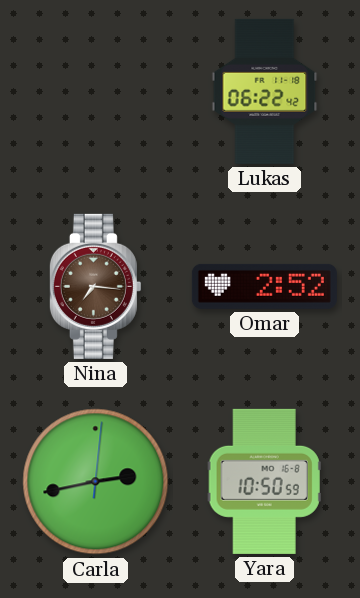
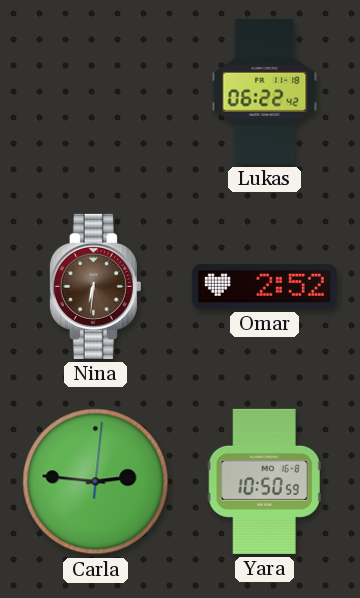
Nina: 7:16 -> 6:31 (95, 286)
Carla: 2:43 -> 2:46 (96, 482)
